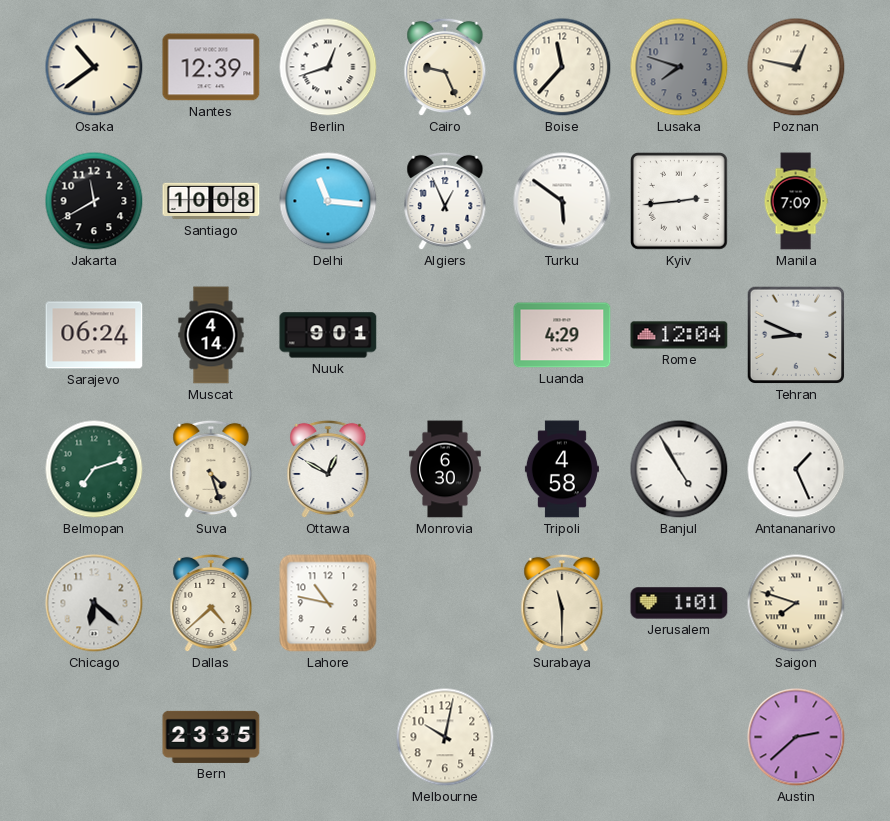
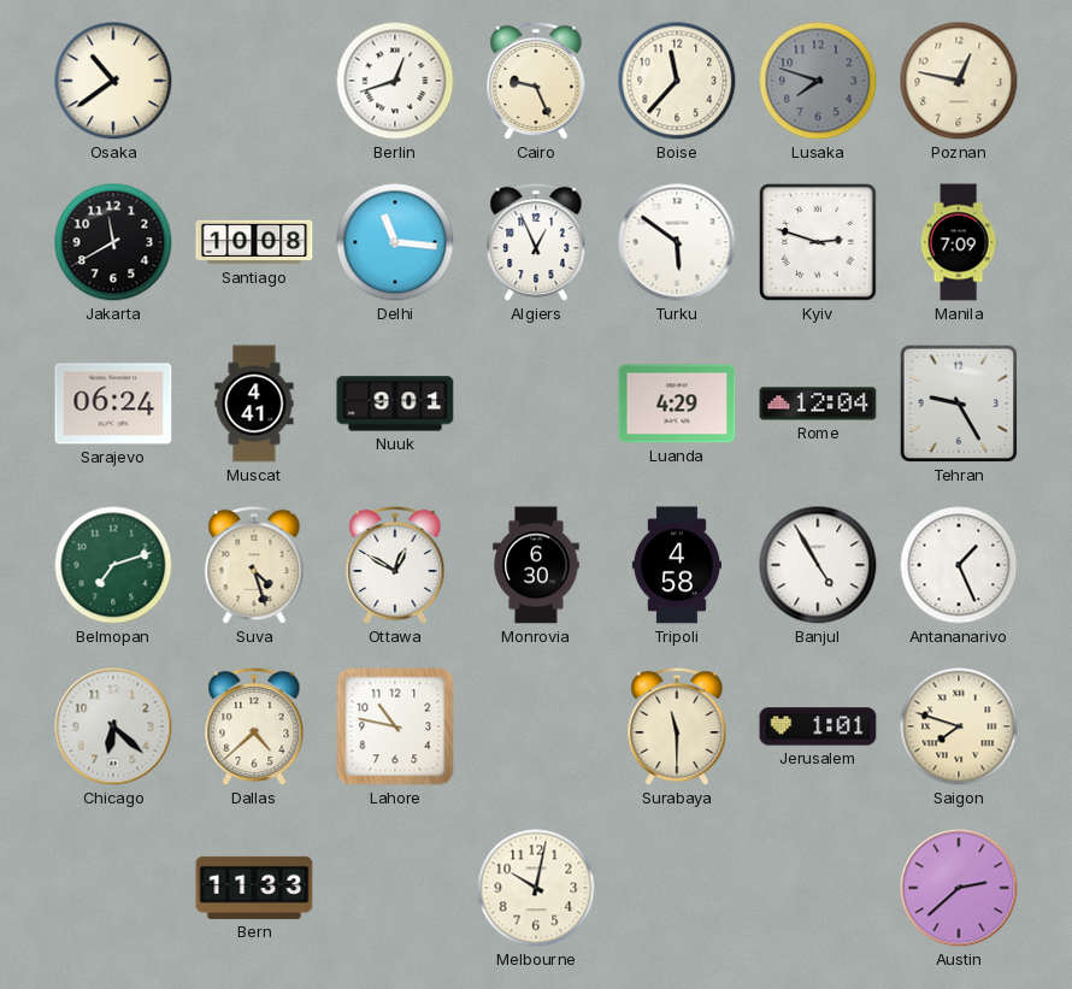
Nantes: 12:39 -> none (211, 67)
Kyiv: 2:44 -> 2:48 (819, 243)
Muscat: 4:14 -> 4:41 (254, 404)
Tehran: 8:49 -> 9:25 (959, 404)
Bern: 23:35 -> 11:33 (254, 888)
